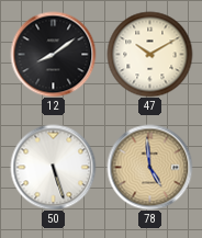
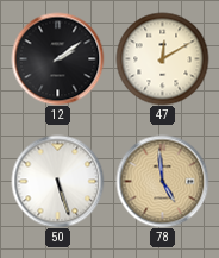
12: 8:09 -> 2:09 (57, 58)
47: 10:10 -> 12:10 (162, 58)
